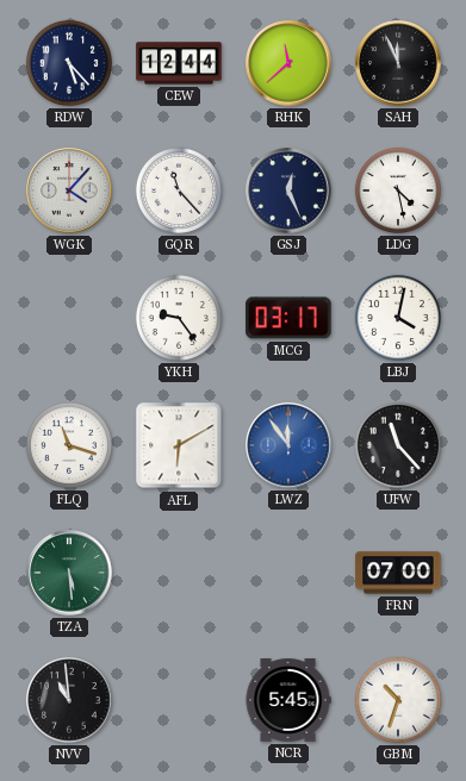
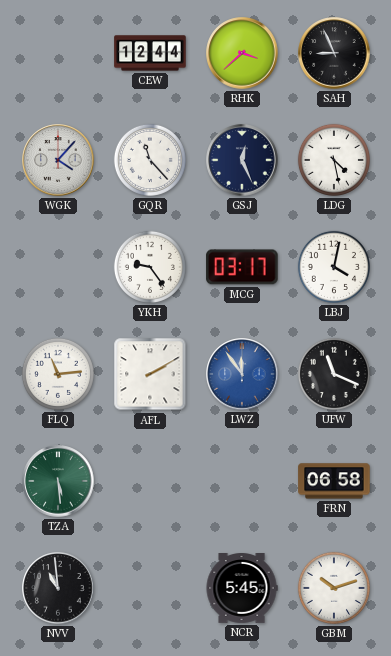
RDW: 5:23 -> none (69, 63)
RHK: 11:38 -> 3:38 (242, 53)
SAH: 11:56 -> 8:56 (334, 53)
FLQ: 11:18 -> 11:14 (58, 374)
AFL: 6:10 -> 2:10 (150, 374)
UFW: 11:23 -> 11:19 (334, 374)
FRN: 07:00 -> 06:58 (334, 481)
GBM: 10:33 -> 10:12 (334, 588)
